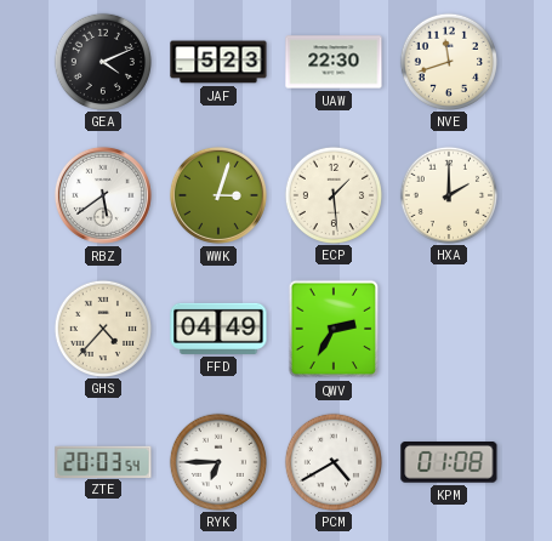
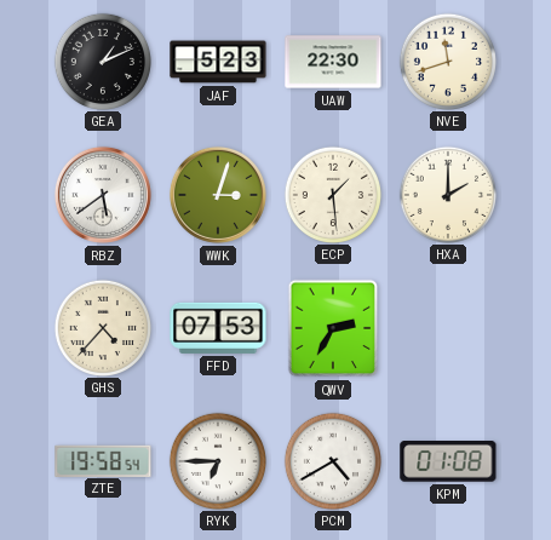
GEA: 4:11 -> 1:11 (102, 61)
FFD: 04:49 -> 07:53 (218, 328)
ZTE: 20:03 -> 19:58 (103, 460)
